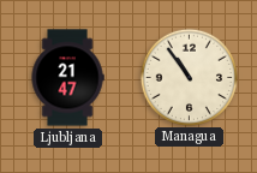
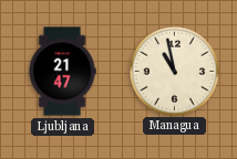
Managua: 10:54 -> 10:58 (174, 71)
